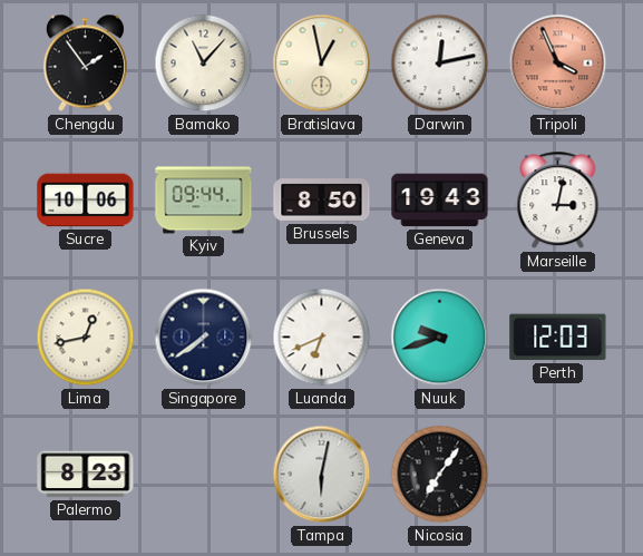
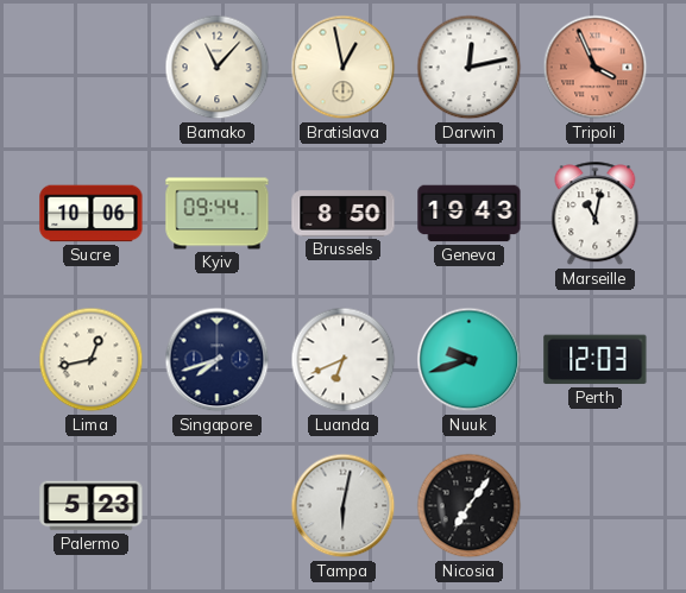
Chengdu: 1:54 -> none (85, 64)
Marseille: 3:02 -> 11:02 (596, 214)
Singapore: 7:39 -> 7:42 (218, 360)
Palermo: 8:23 -> 5:23 (92, 506)
